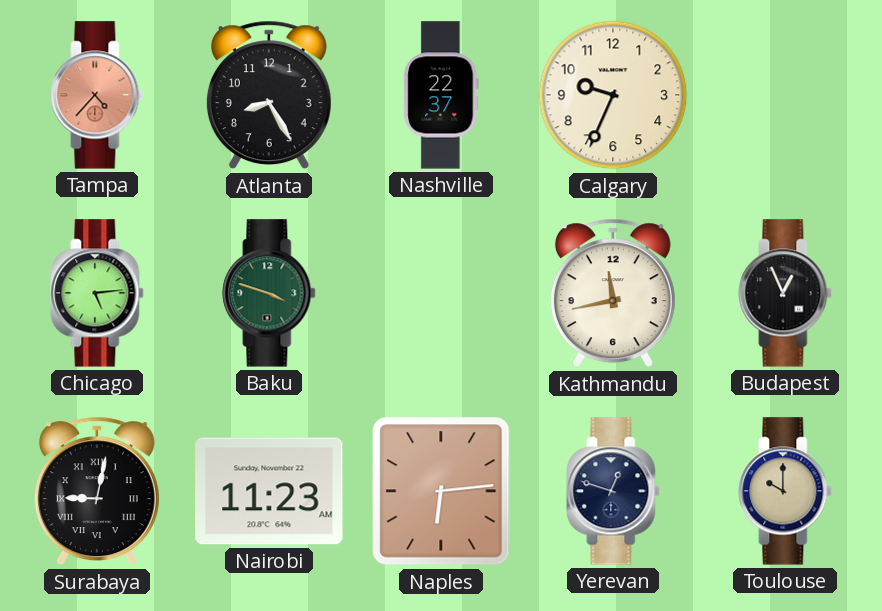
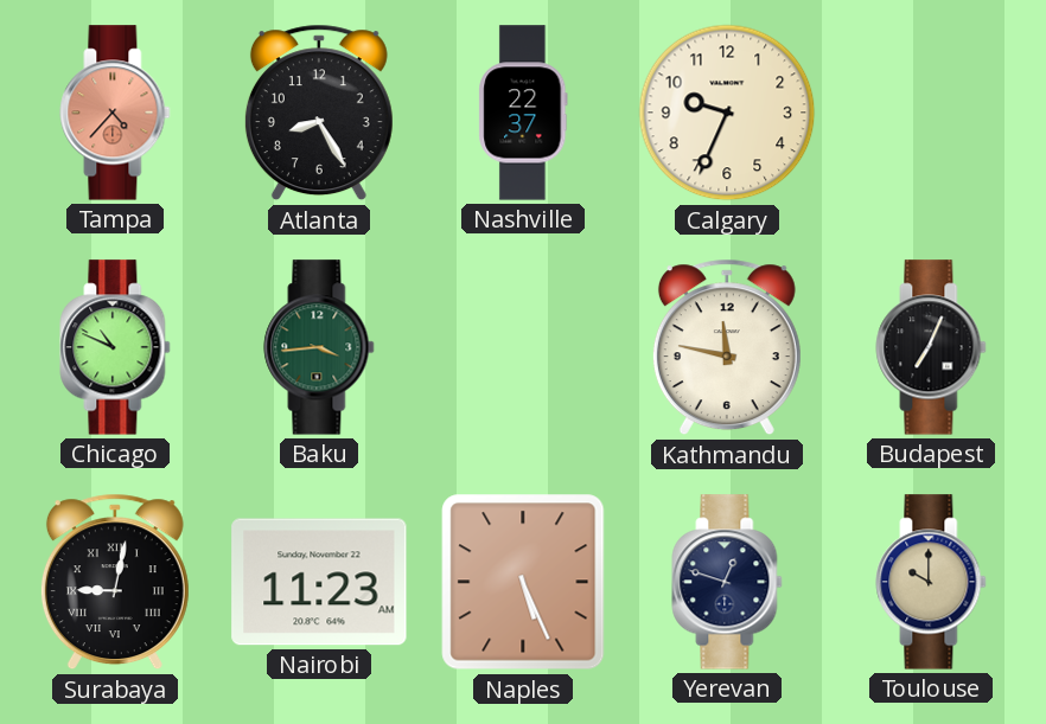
Chicago: 5:14 -> 10:49 (115, 347)
Baku: 3:48 -> 3:44 (319, 347)
Kathmandu: 11:43 -> 11:47 (727, 347)
Budapest: 12:56 -> 7:04 (931, 347)
Naples: 6:14 -> 5:26 (523, 582)
